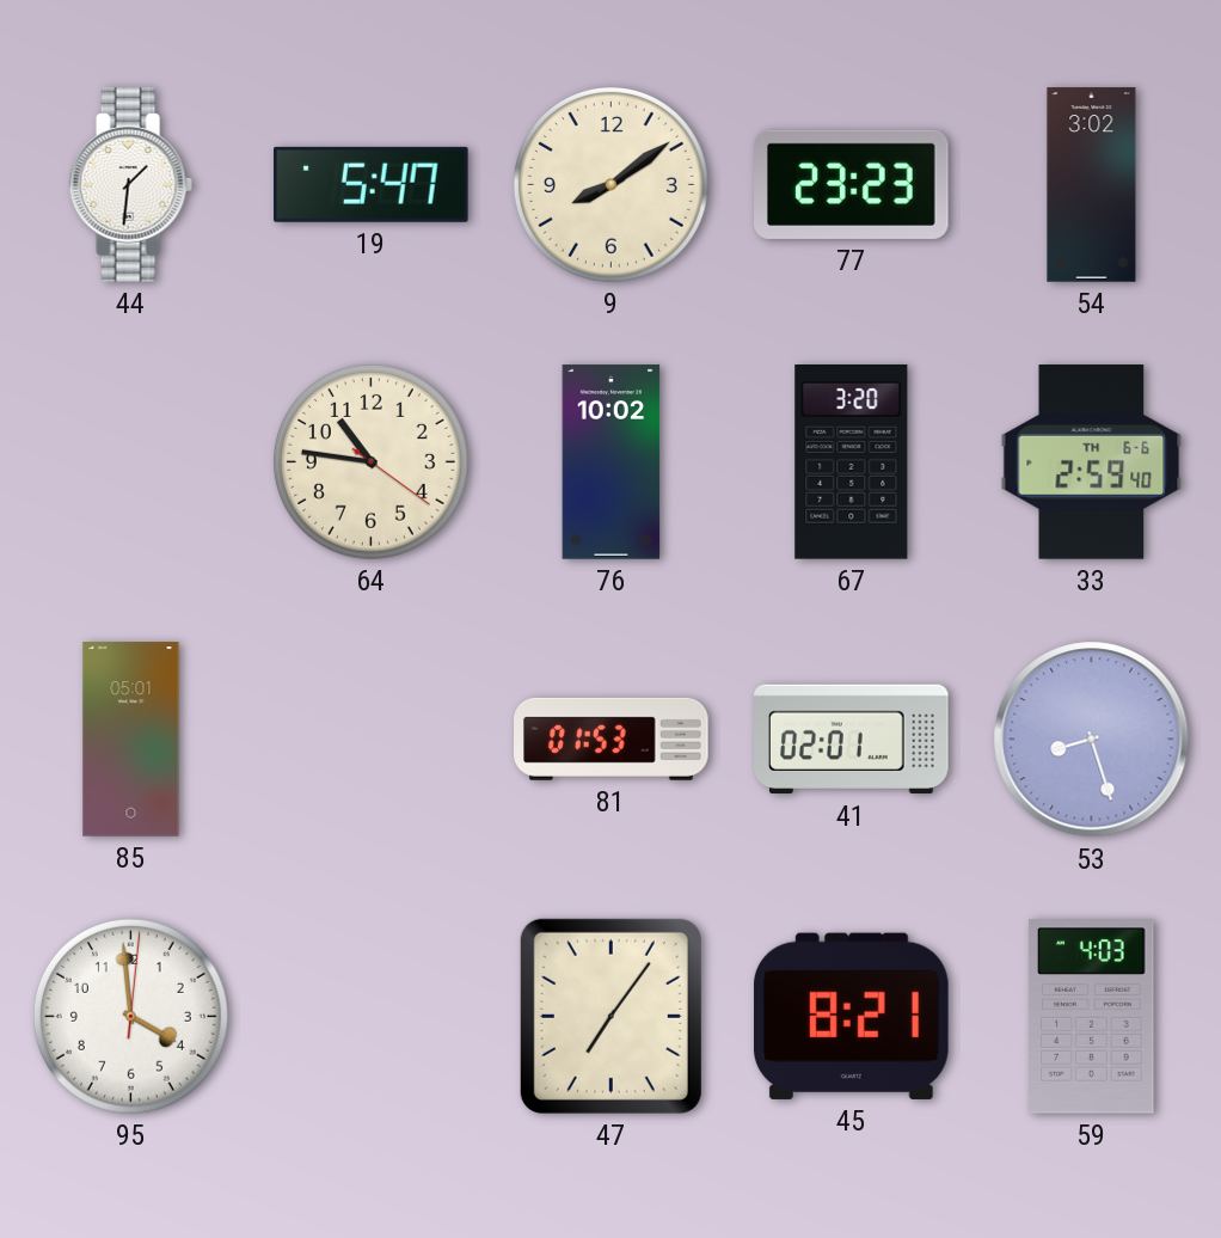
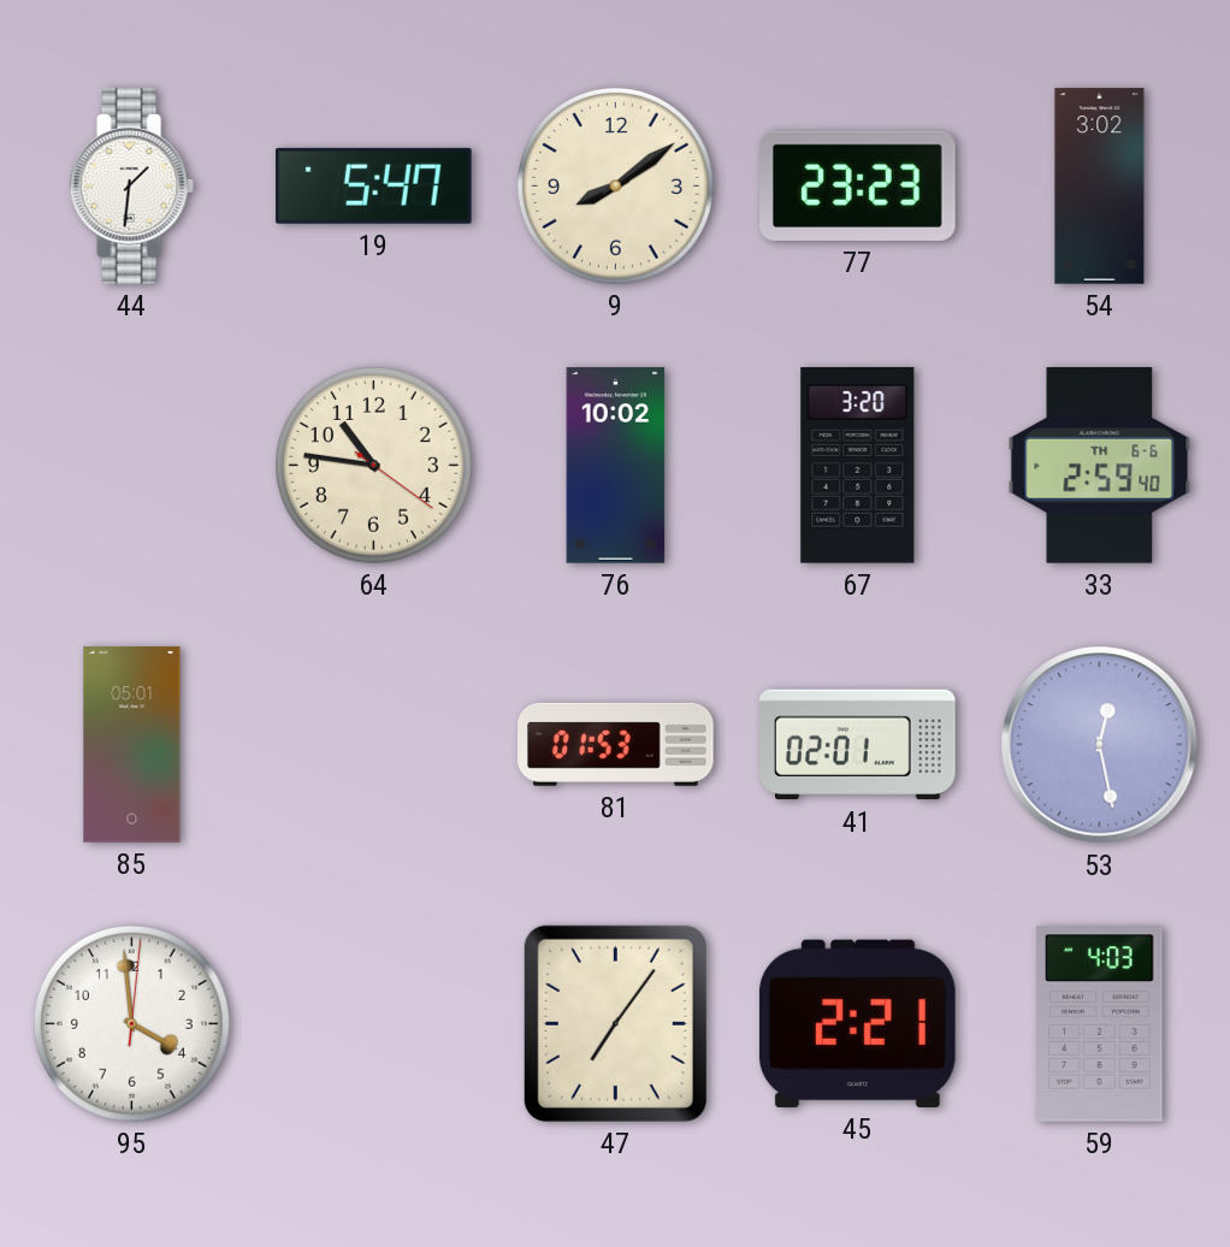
53: 8:27 -> 12:28 (1100, 745)
45: 8:21 -> 2:21 (857, 1023)
